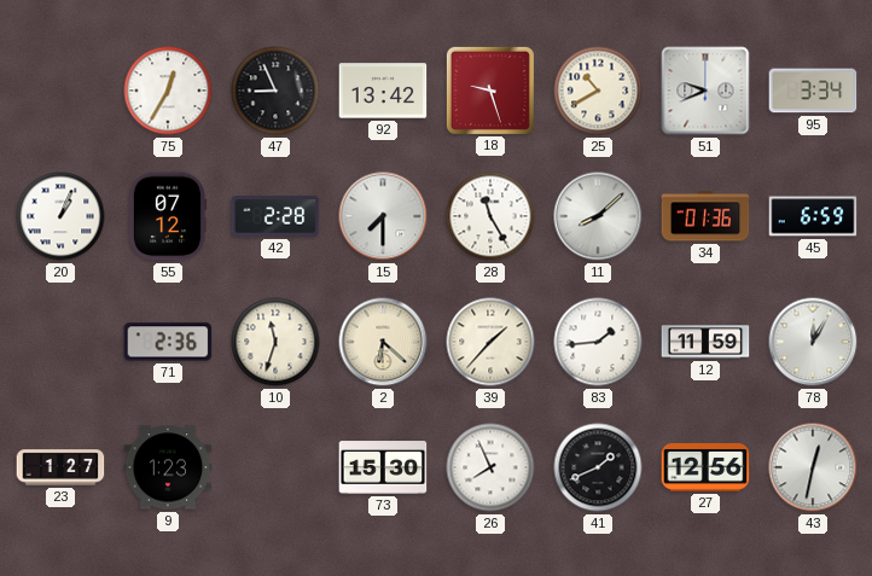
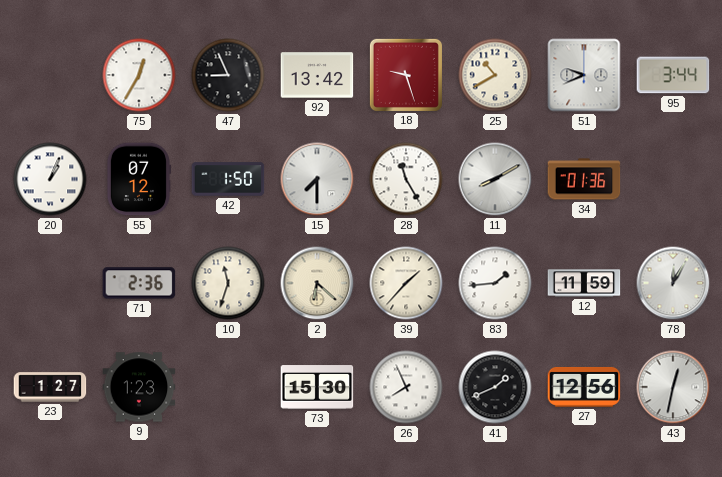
95: 3:34 -> 3:44 (673, 75)
42: 2:28 -> 1:50 (228, 179)
11: 8:08 -> 8:10 (495, 179)
45: 6:59 -> none (813, 216)
